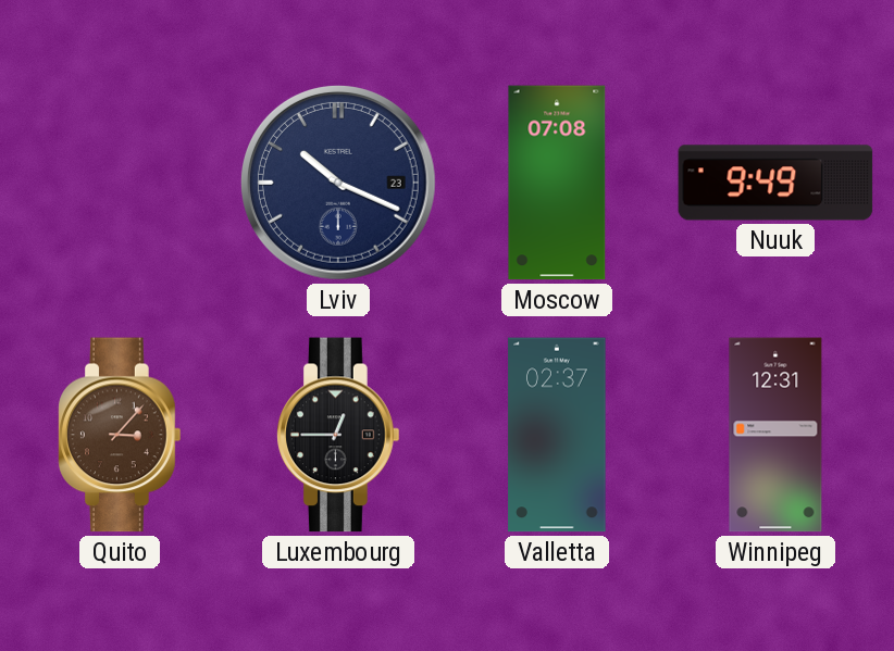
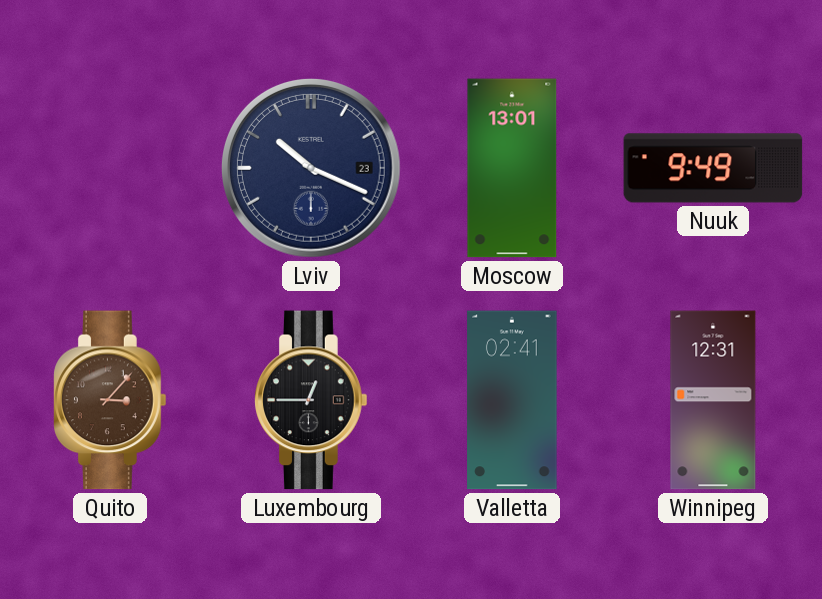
Moscow: 07:08 -> 13:01 (512, 168)
Valletta: 02:37 -> 02:41 (512, 400)
